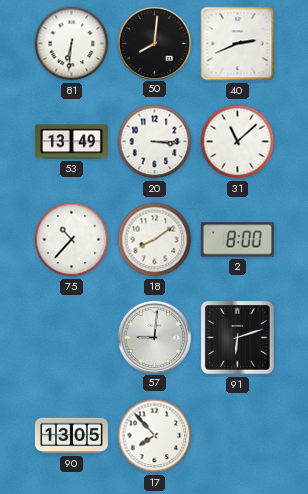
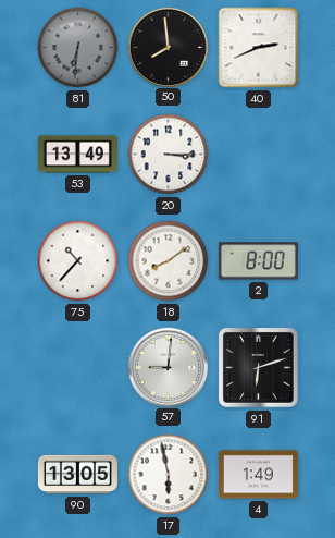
81 dial: white -> grey (78, 48)
50: 8:01 -> 7:59 (167, 47)
31: 11:08 -> none (238, 142)
17: 7:53 -> 5:58 (169, 475)
4: none -> 1:49 (258, 475)
